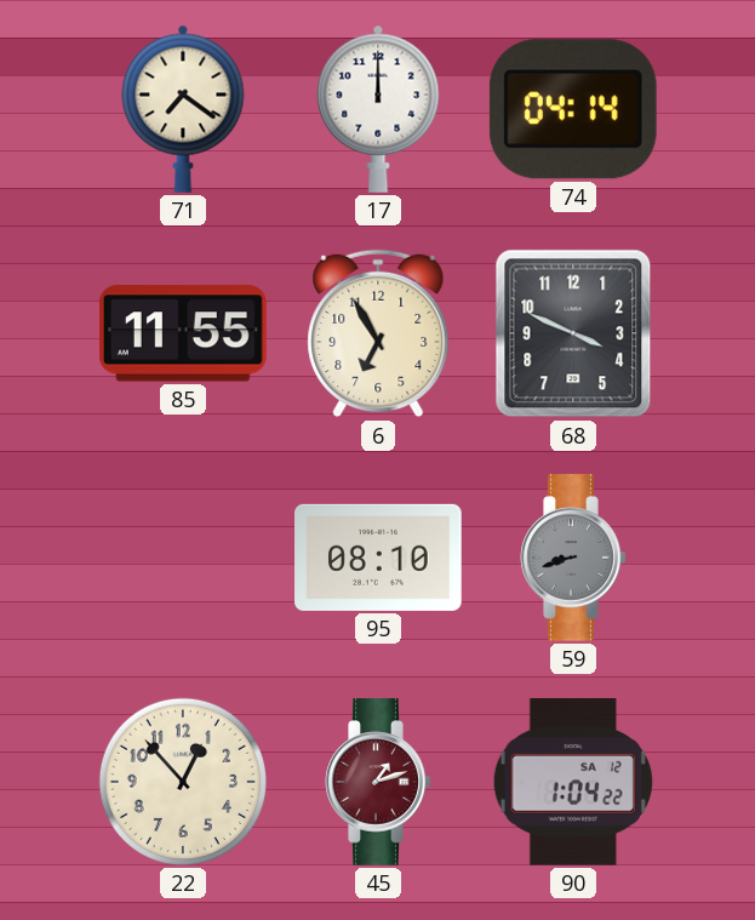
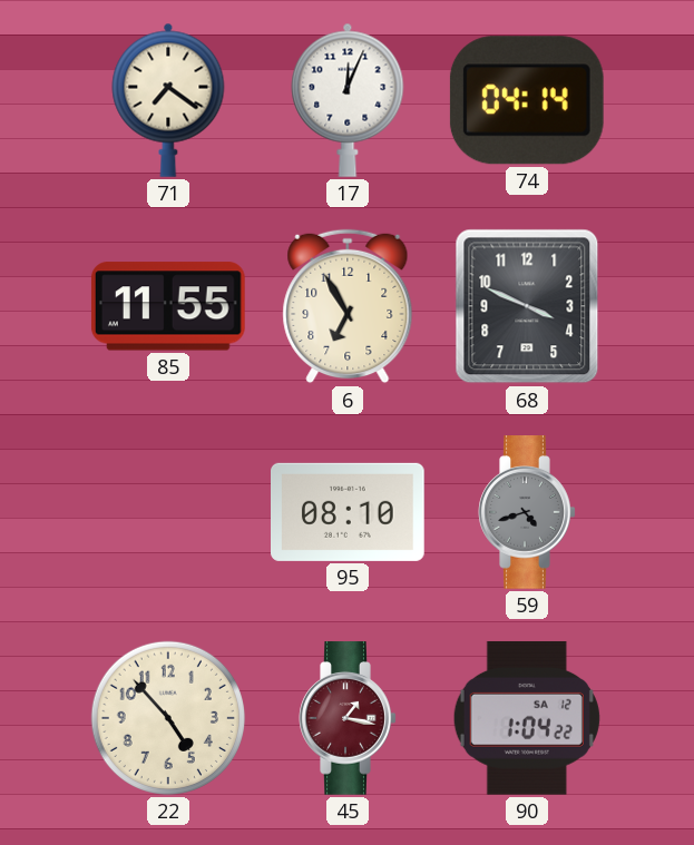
17: 12:00 -> 12:04 (348, 100)
59: 8:42 -> 4:42 (527, 512)
22: 12:53 -> 4:53 (168, 718)
45: 1:12 -> 1:17 (348, 718)
